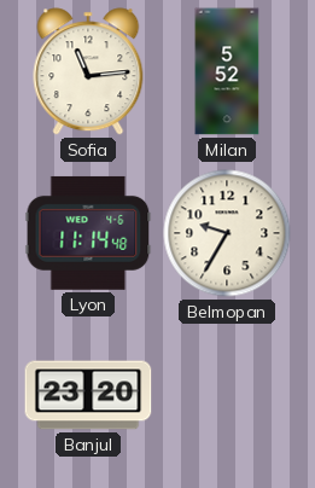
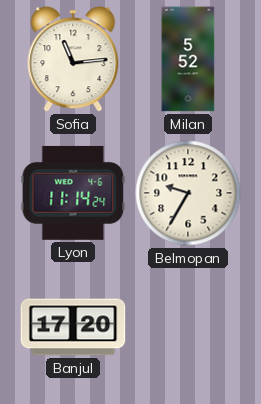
Lyon: 11:14:48 -> 11:14:24 (73, 193)
Banjul: 23:20 -> 17:20 (73, 327)
